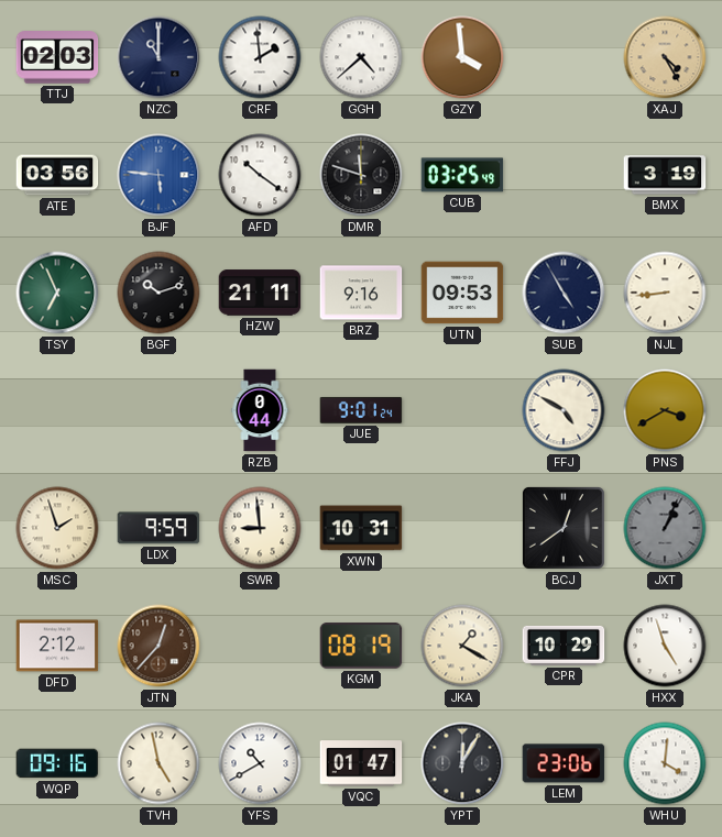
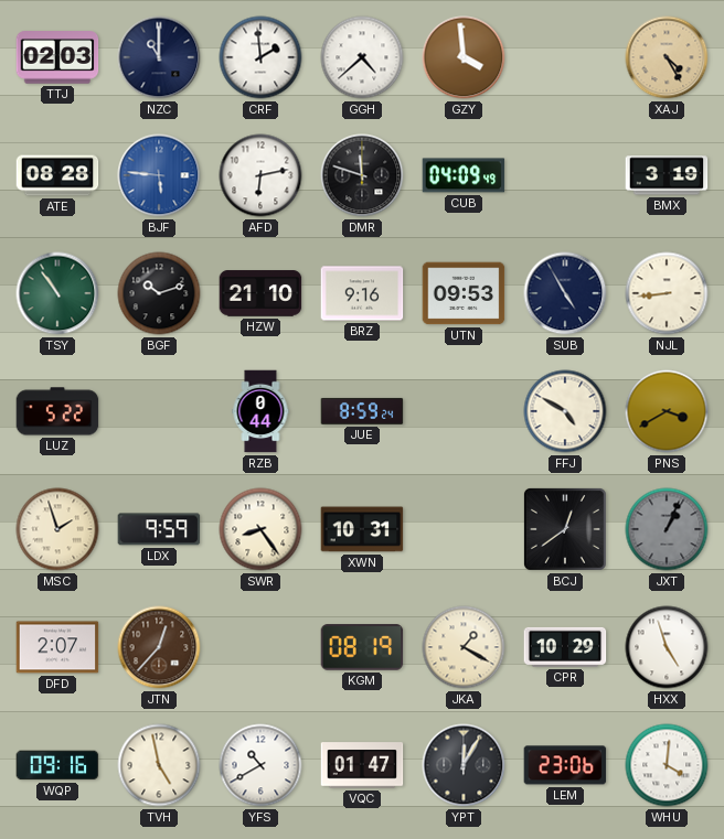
ATE: 03:56 -> 08:28 (57, 175)
AFD: 10:21 -> 6:13 (260, 175)
CUB: 03:25 -> 04:09 (464, 175)
TSY: 6:56 -> 10:54 (57, 293)
HZW: 21:11 -> 21:10 (260, 293)
LUZ: none -> 5:22 (57, 411)
JUE: 9:01 -> 8:59 (362, 411)
SWR: 8:59 -> 8:24 (260, 529)
DFD: 2:12 -> 2:07 (57, 647)
